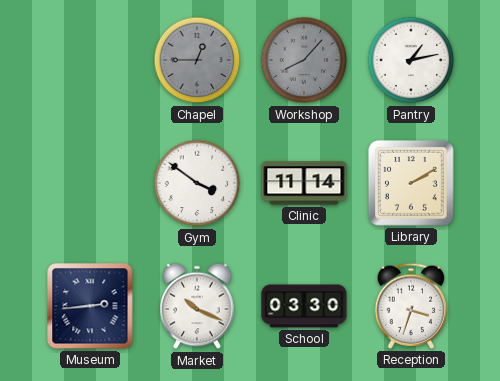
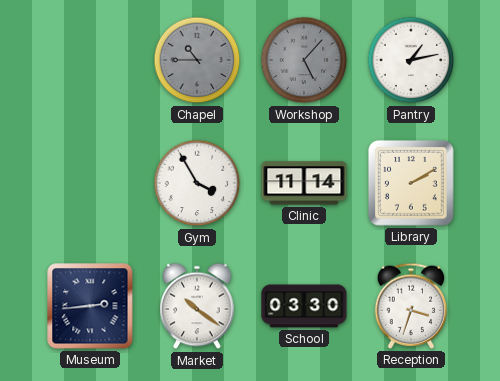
Chapel: 12:45 -> 10:45 (197, 60)
Workshop: 8:07 -> 5:07 (304, 60)
Gym: 3:51 -> 3:55 (197, 183)
Market: 10:19 -> 10:21 (197, 306)
